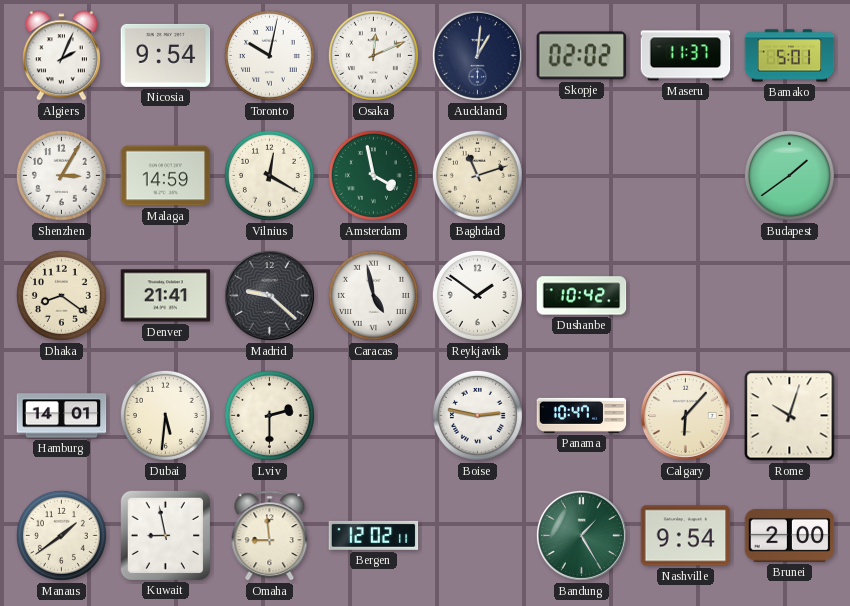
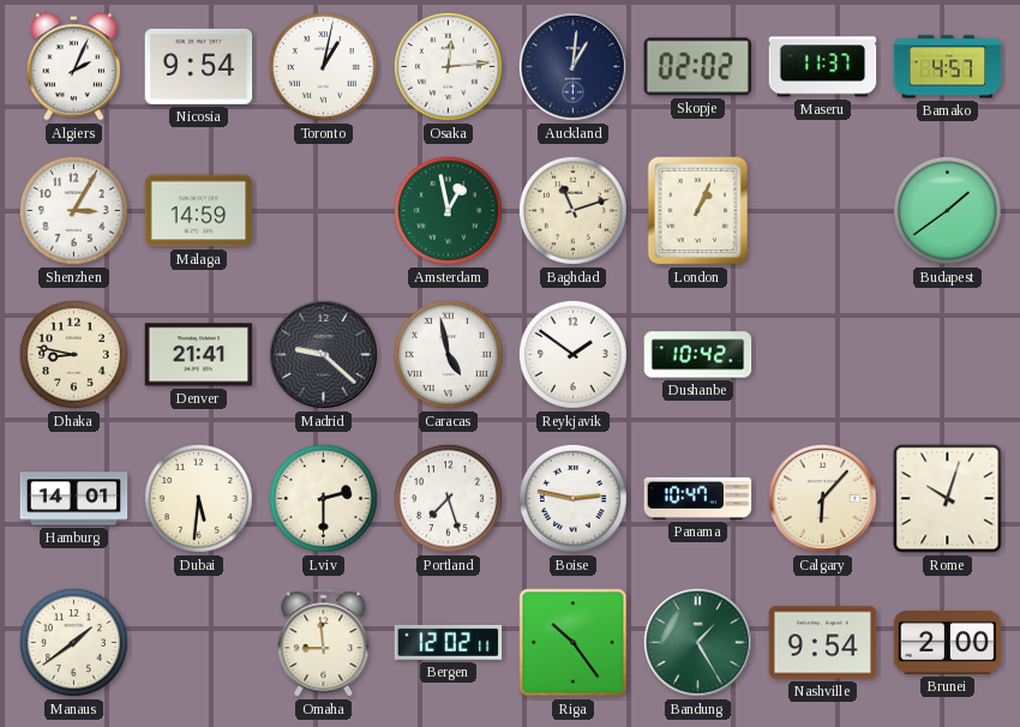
Toronto: 10:02 -> 1:02 (323, 66)
Osaka: 12:11 -> 12:14 (448, 66)
Bamako: 5:01 -> 4:57 (948, 67)
Vilnius: 12:20 -> none (269, 175)
Amsterdam: 3:58 -> 12:58 (448, 210)
London: none -> 1:04 (698, 211)
Dhaka: 8:21 -> 8:47 (73, 354)
Portland: none -> 7:27 (448, 498)
Kuwait: 8:58 -> none (165, 535)
Riga: none -> 10:24 (574, 643)
